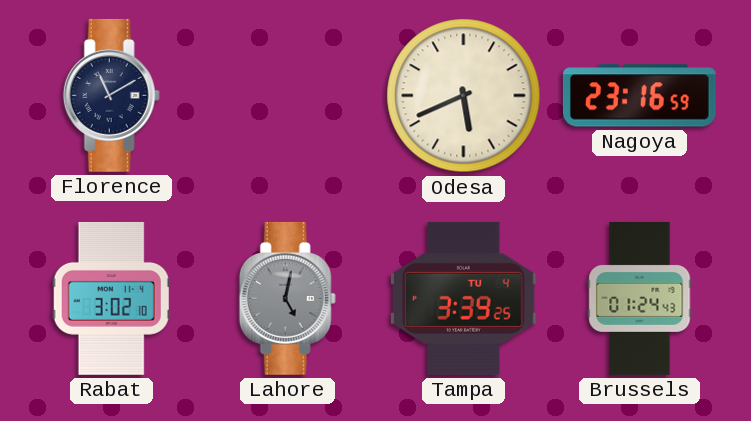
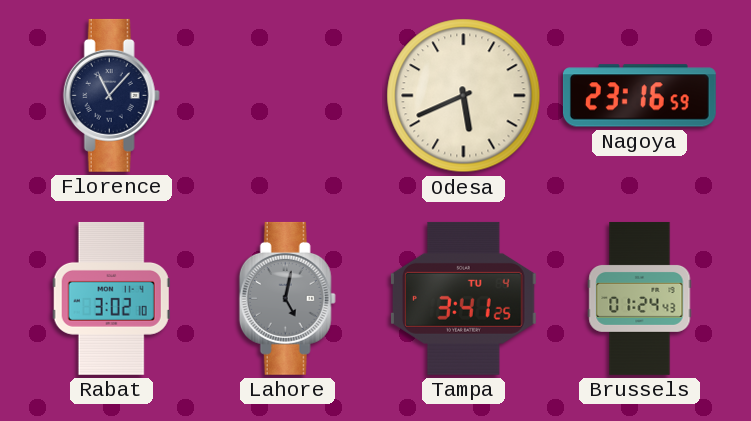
Florence: 11:10 -> 11:07 (111, 95)
Tampa: 3:39 -> 3:41 (463, 298)
